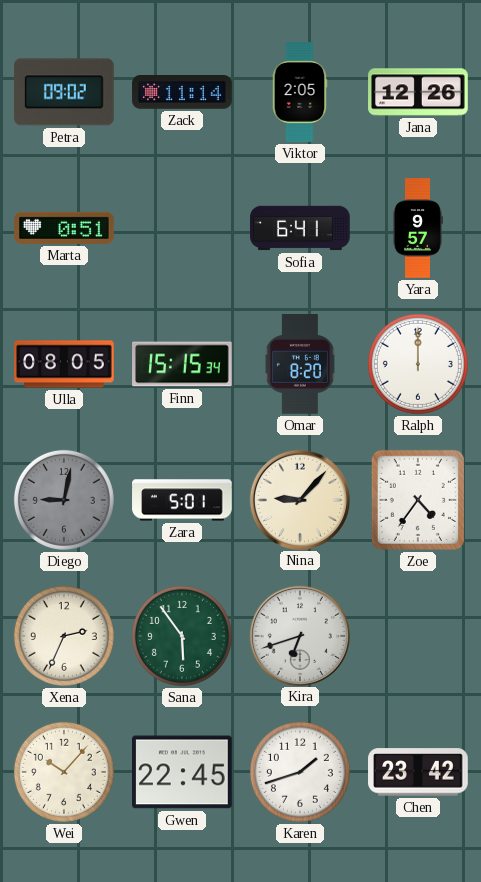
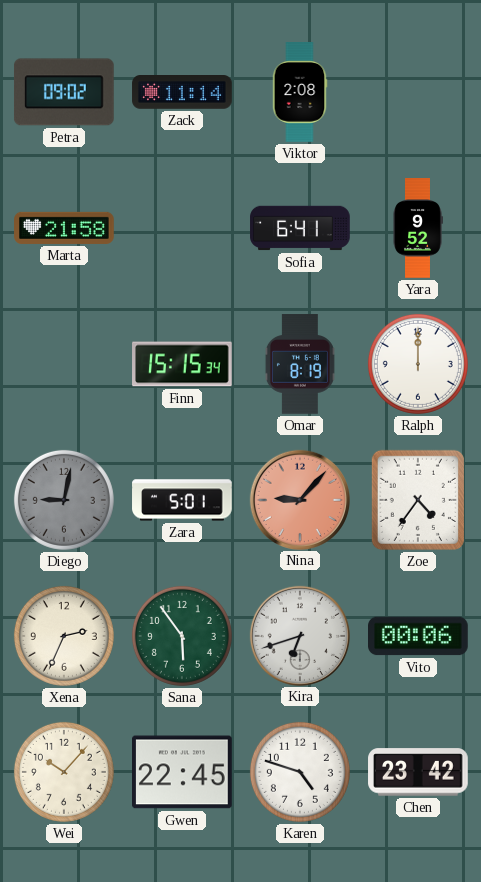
Viktor: 2:05 -> 2:08 (300, 92)
Jana: 12:26 -> none (418, 92)
Marta: 0:51 -> 21:58 (64, 228)
Yara: 9:57 -> 9:52 (418, 228)
Ulla: 08:05 -> none (64, 364)
Omar: 8:20 -> 8:19 (300, 364)
Nina dial: cream -> salmon (299, 499)
Vito: none -> 00:06 (419, 636)
Karen: 1:42 -> 4:48 (300, 772)
